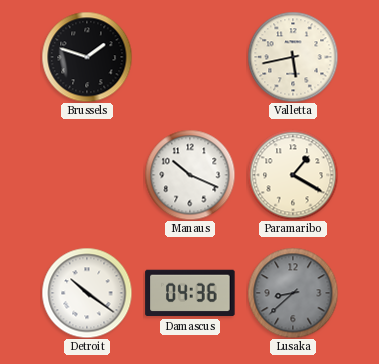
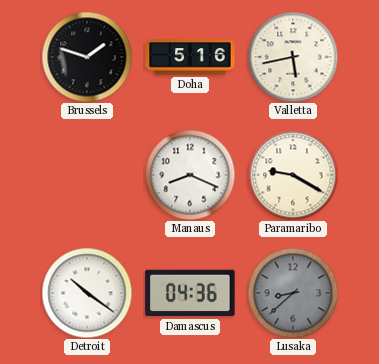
Doha: none -> 5:16 (190, 57)
Manaus: 10:19 -> 8:19 (190, 175)
Paramaribo: 1:20 -> 9:20 (293, 175)
